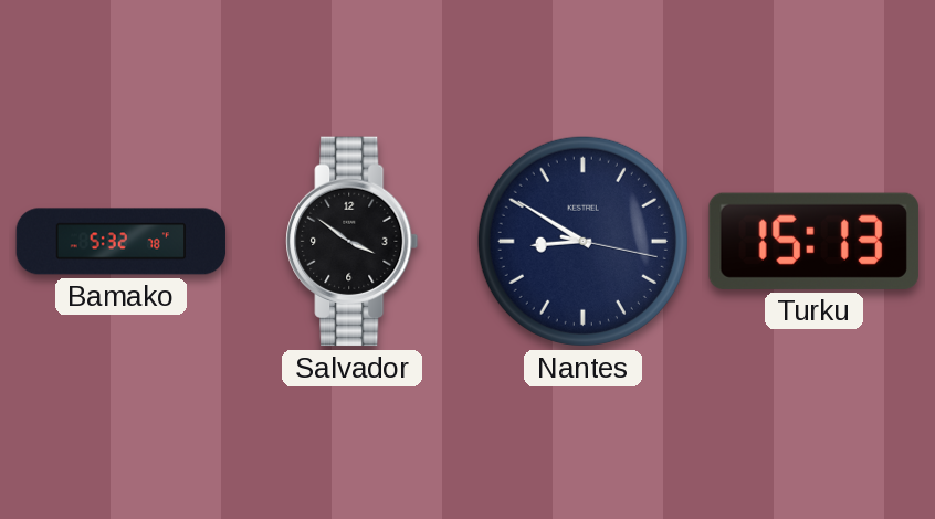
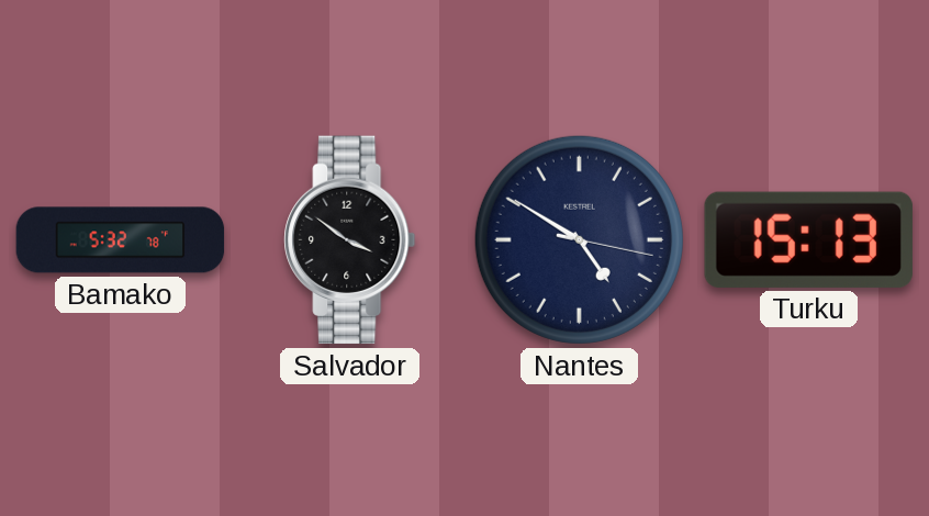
Nantes: 8:50 -> 4:50 (579, 239)
